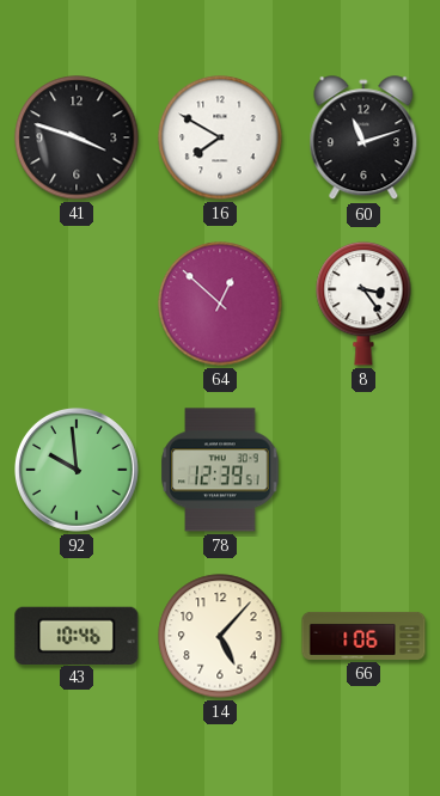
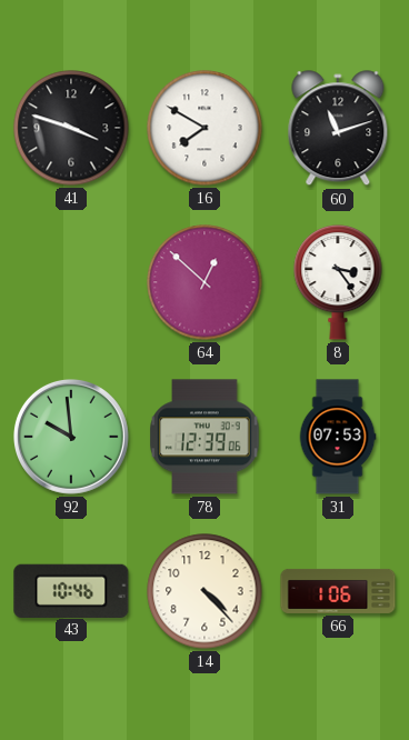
78: 12:39:51 -> 12:39:06 (205, 437)
31: none -> 07:53 (338, 437)
14: 5:07 -> 4:23 (205, 591)
